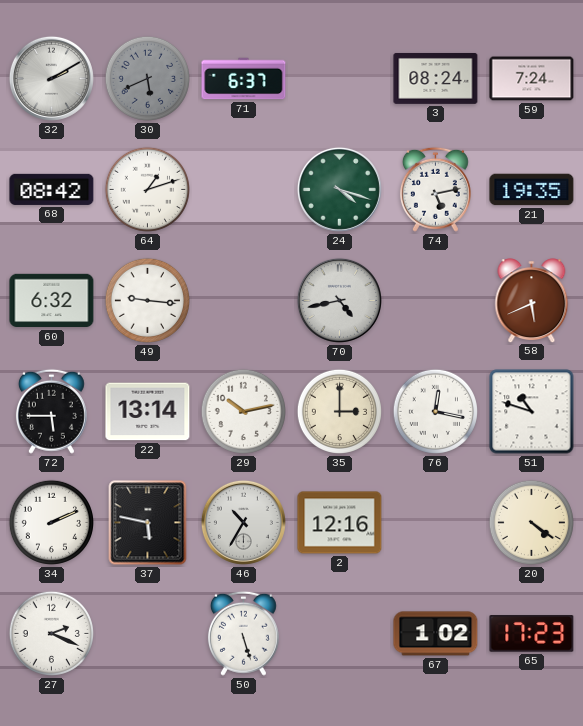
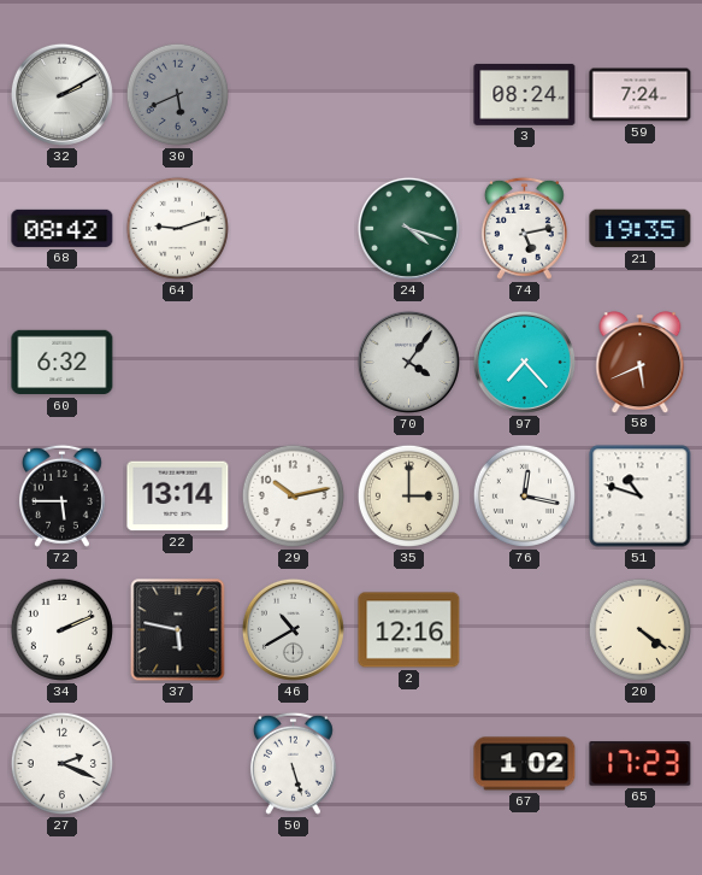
71: 6:37 -> none (244, 79)
64: 1:12 -> 9:12 (177, 228)
49: 9:16 -> none (147, 300)
70: 4:43 -> 4:06 (408, 362)
97: none -> 7:23 (524, 362)
46: 10:35 -> 10:40 (293, 629)
